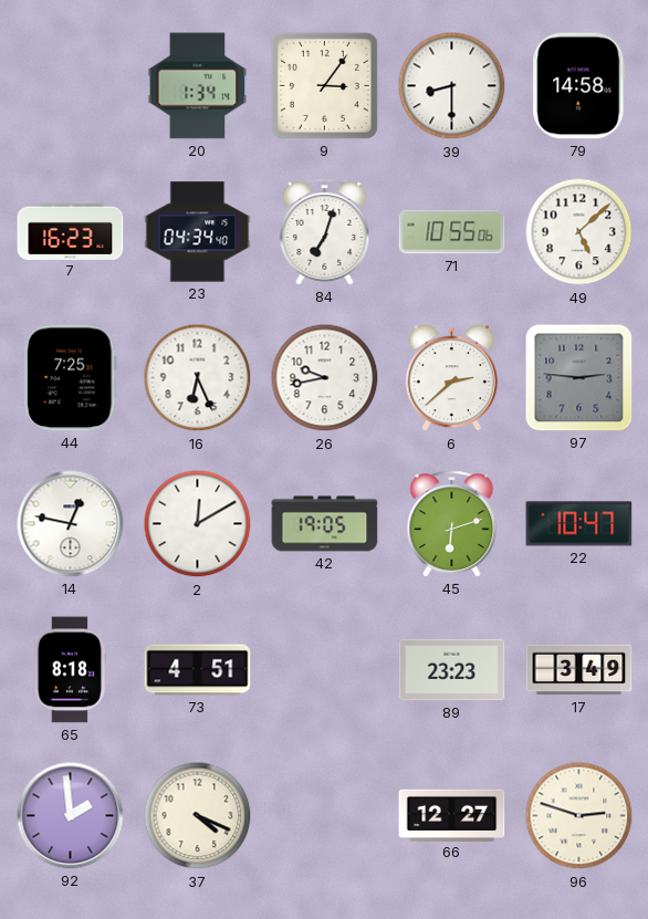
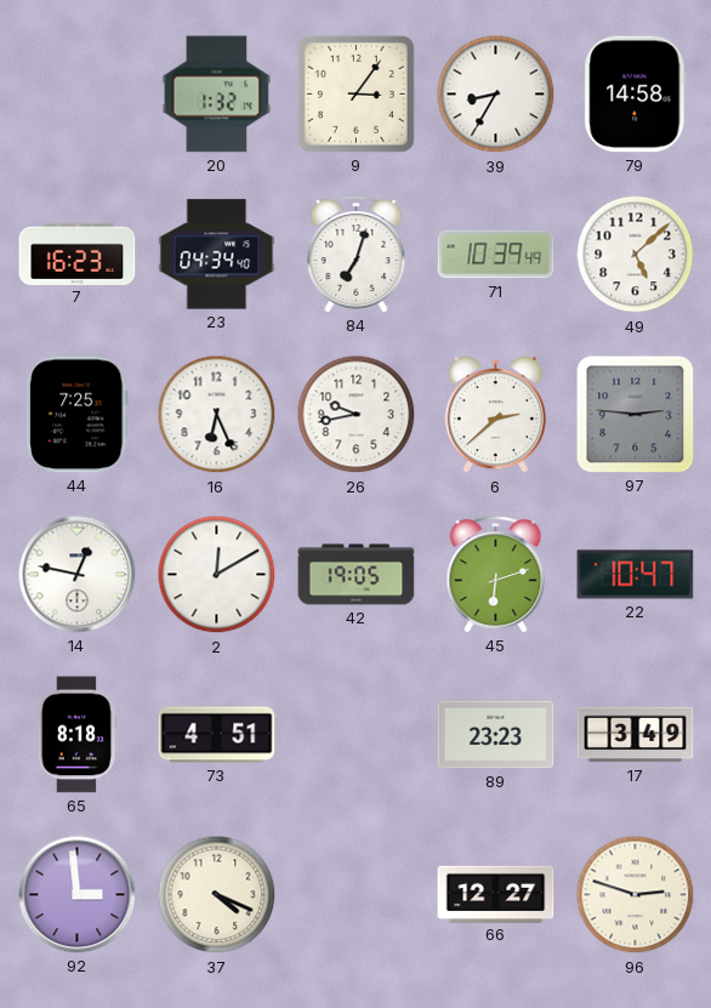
20: 1:34 -> 1:32 (217, 95)
39: 8:30 -> 8:35 (496, 95)
71: 10:55 -> 10:39 (496, 255)
92: 1:59 -> 2:59 (78, 895)
